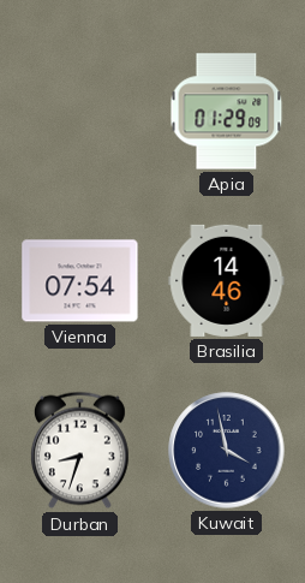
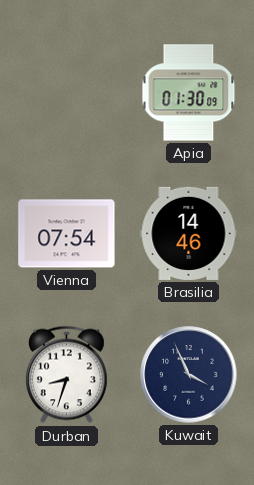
Apia: 01:29 -> 01:30 (189, 93)
Kuwait: 3:58 -> 3:56 (189, 375)
